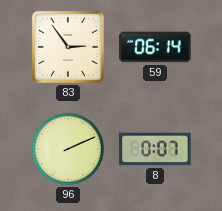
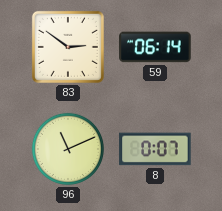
83: 2:54 -> 2:51 (68, 47)
96: 2:11 -> 11:11 (68, 149)
